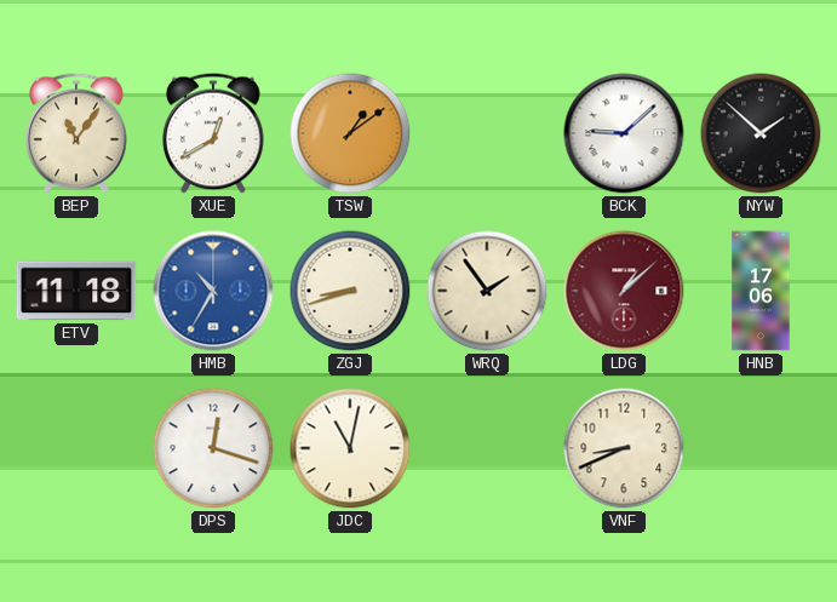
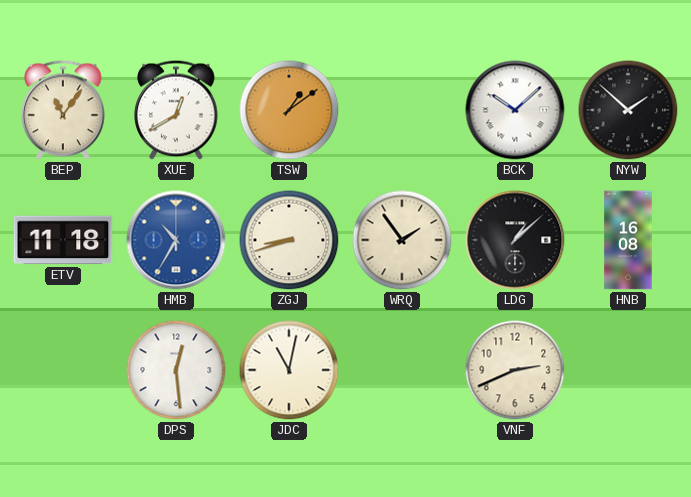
BCK: 9:08 -> 10:08 (515, 110)
LDG dial: burgundy -> black (515, 240)
HNB: 17:06 -> 16:08 (628, 240)
DPS: 12:18 -> 12:29 (176, 370)
VNF: 8:41 -> 2:41 (515, 370)
